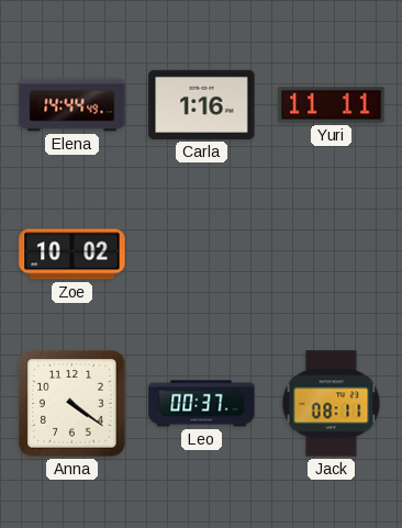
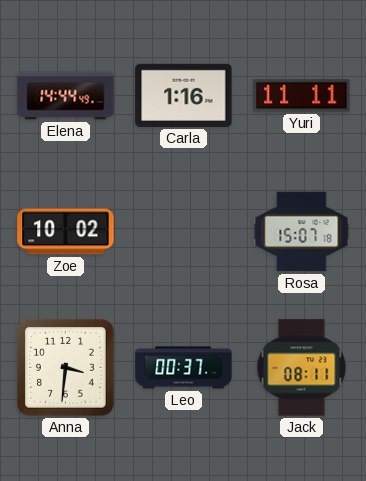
Rosa: none -> 15:07 (302, 232)
Anna: 4:21 -> 3:31 (66, 368)
